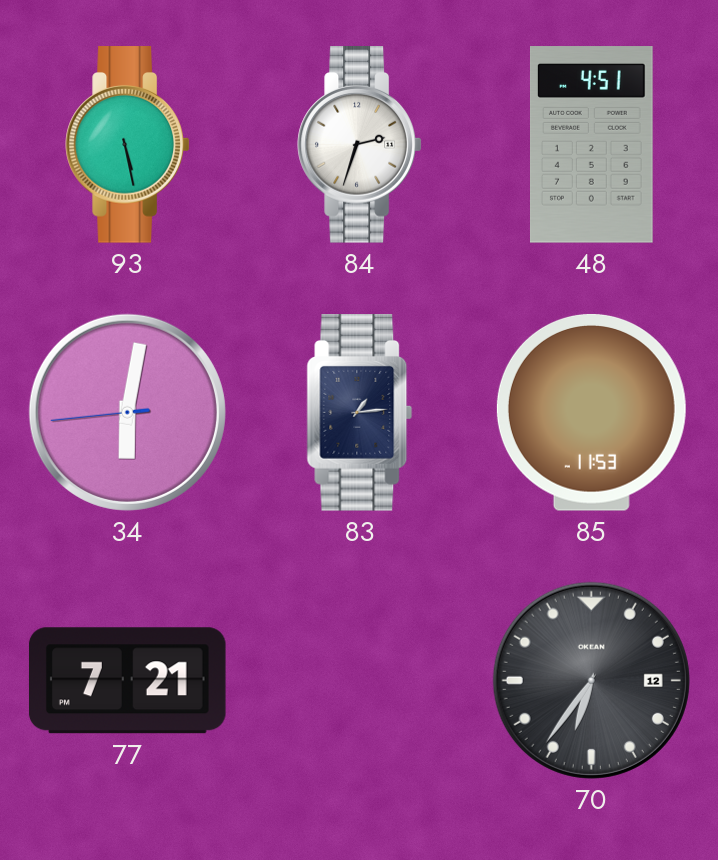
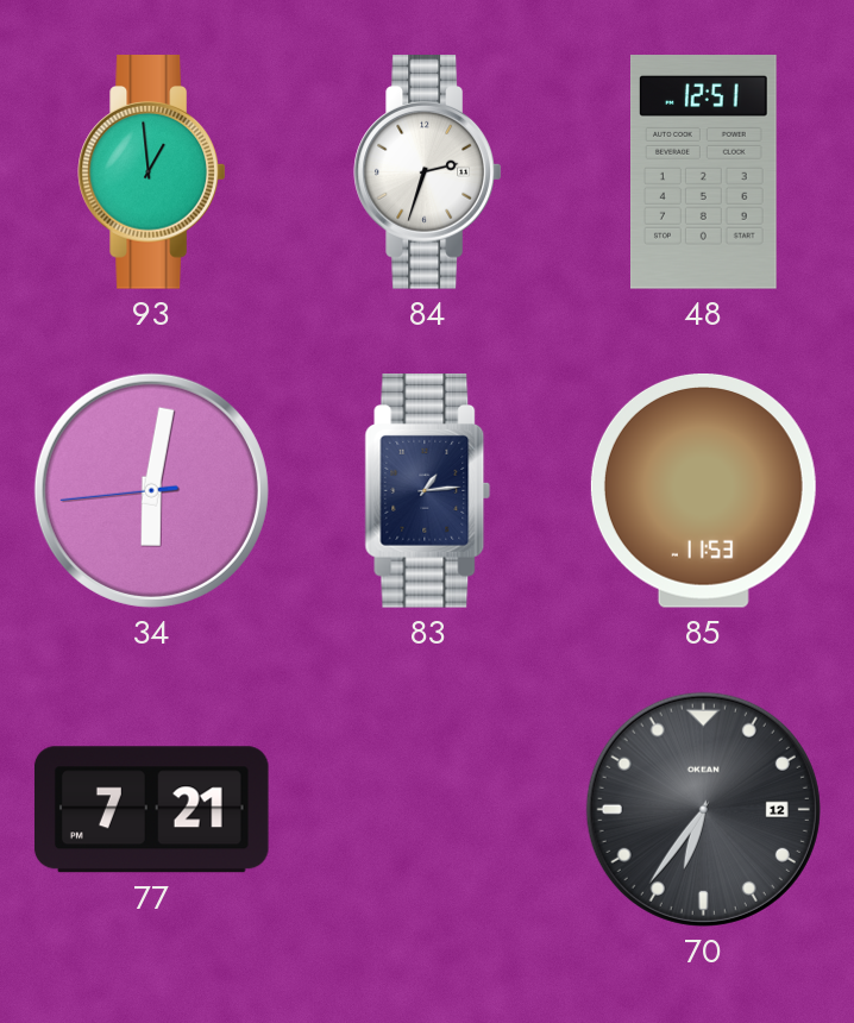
93: 5:28 -> 12:59 (152, 172)
48: 4:51 -> 12:51 (704, 172)
